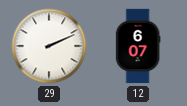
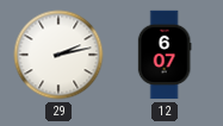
29: 2:11 -> 2:13 (58, 55)
